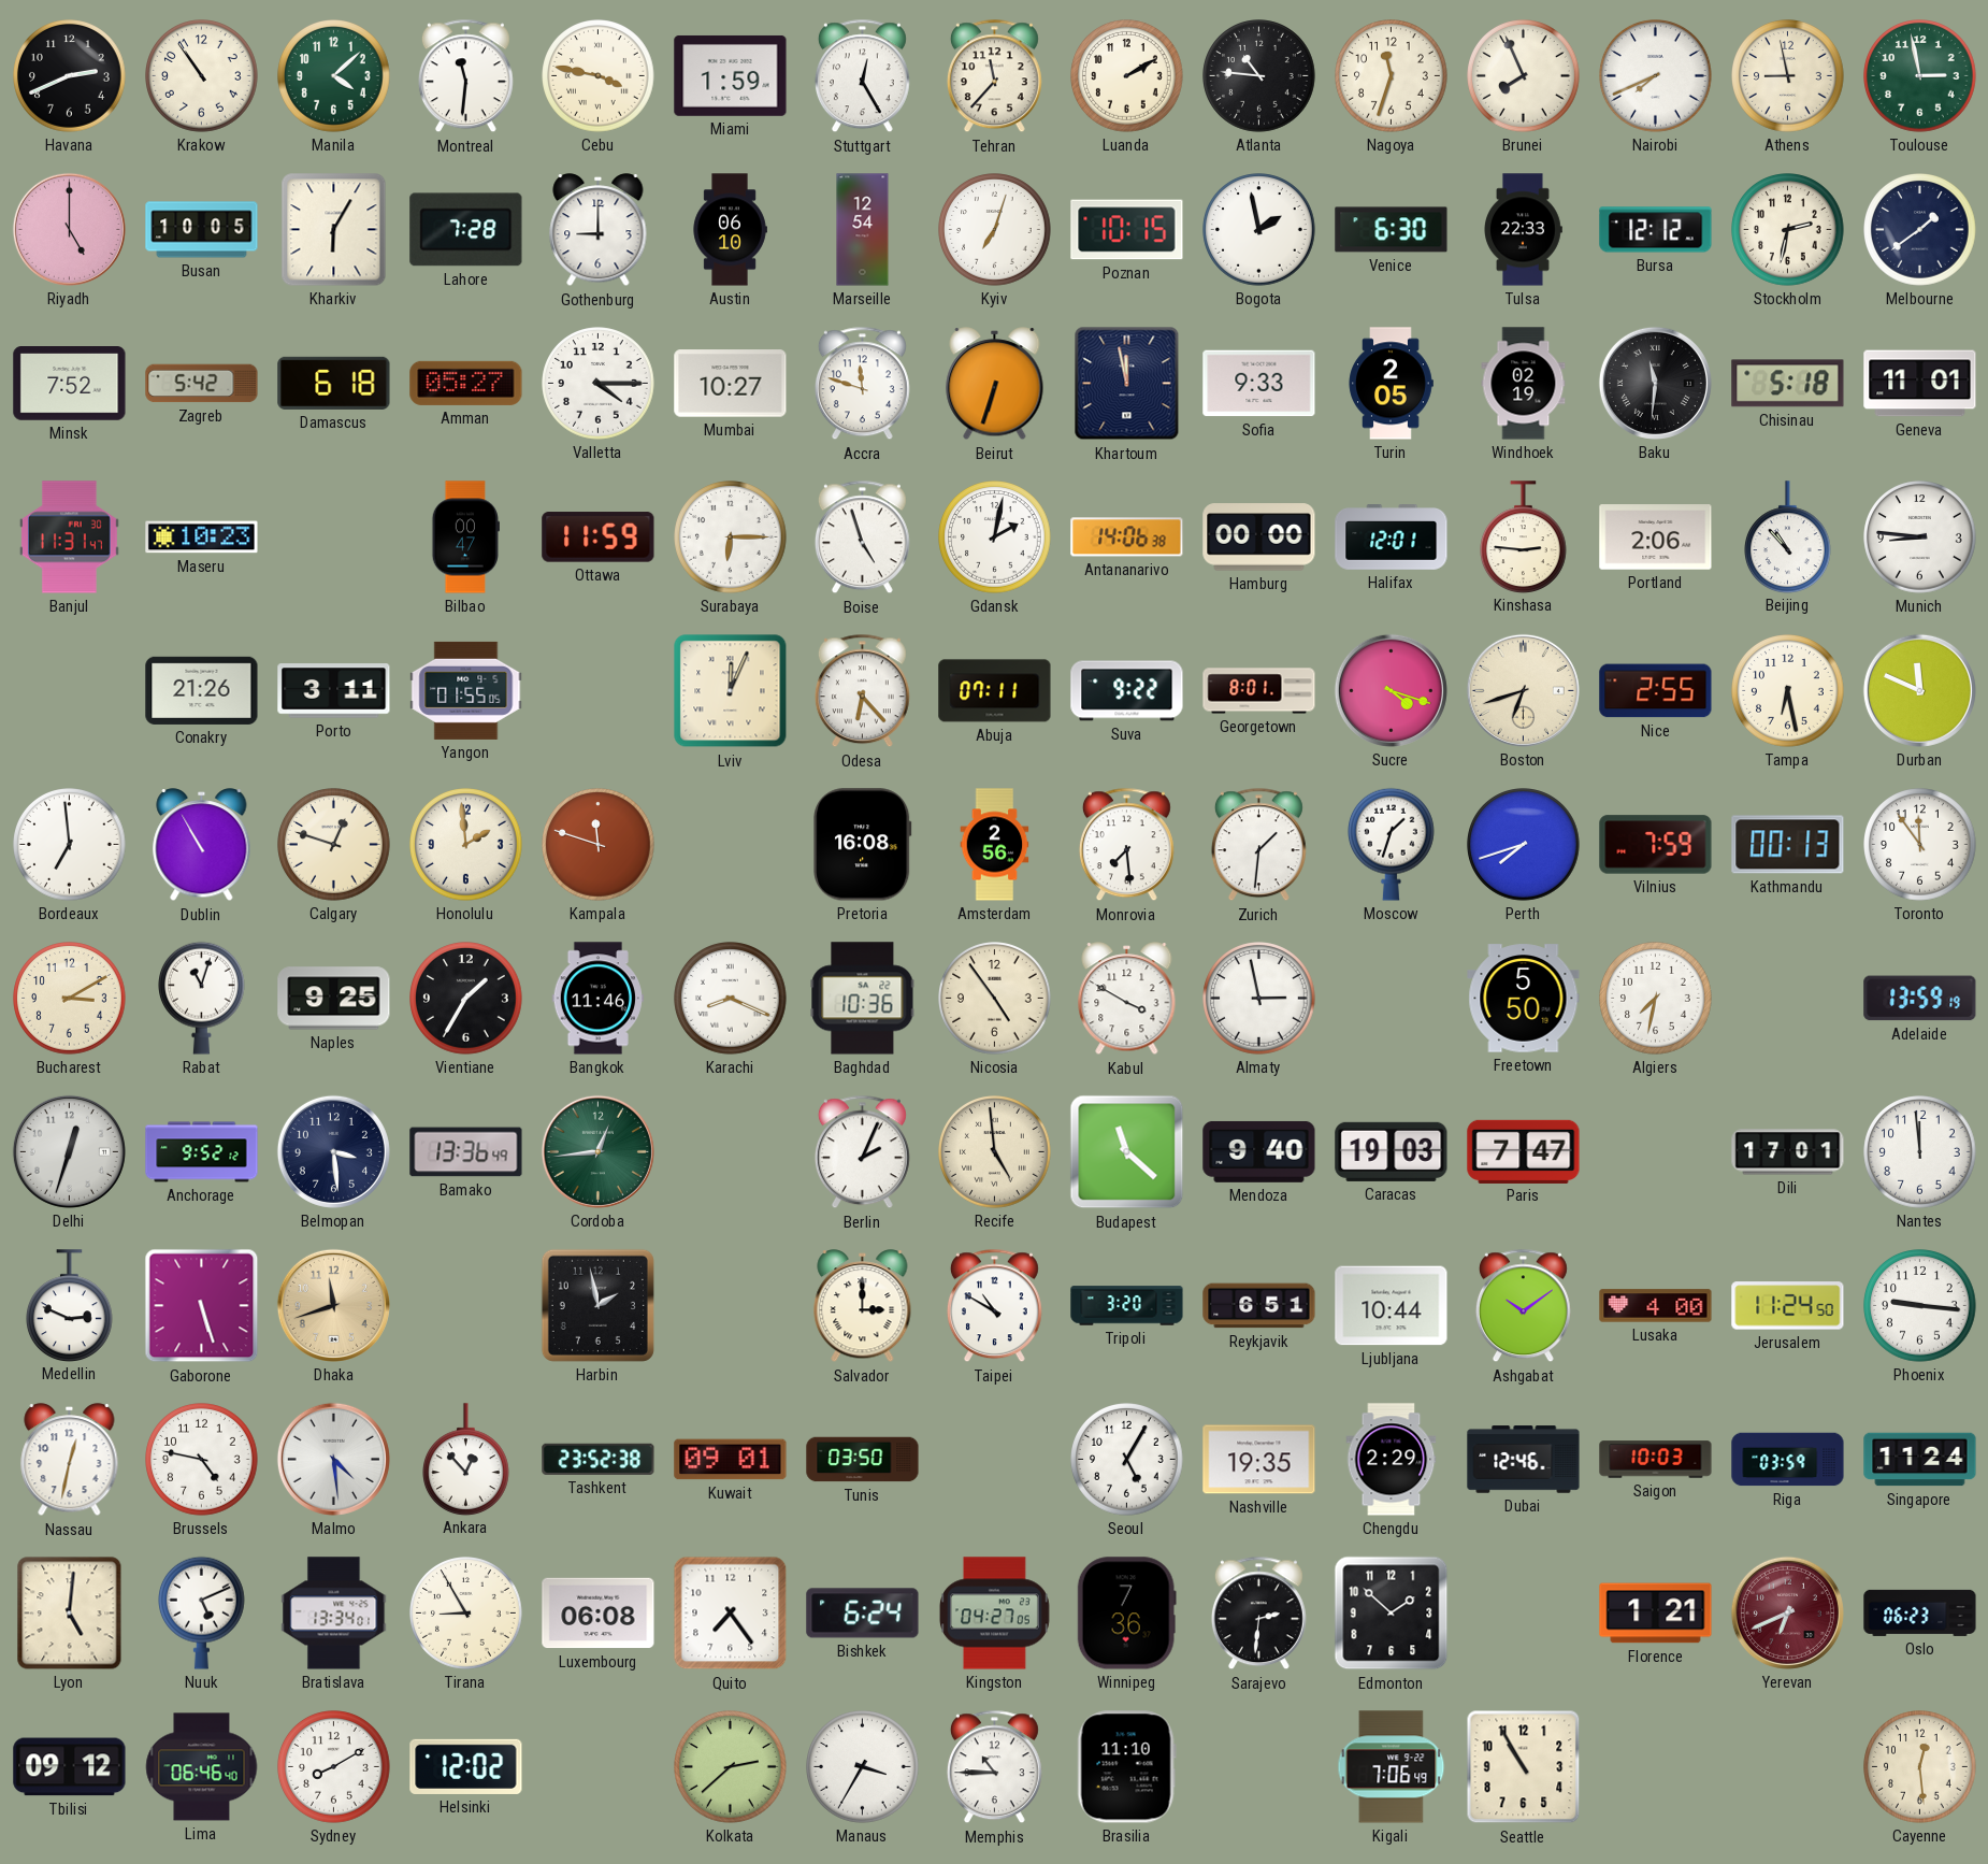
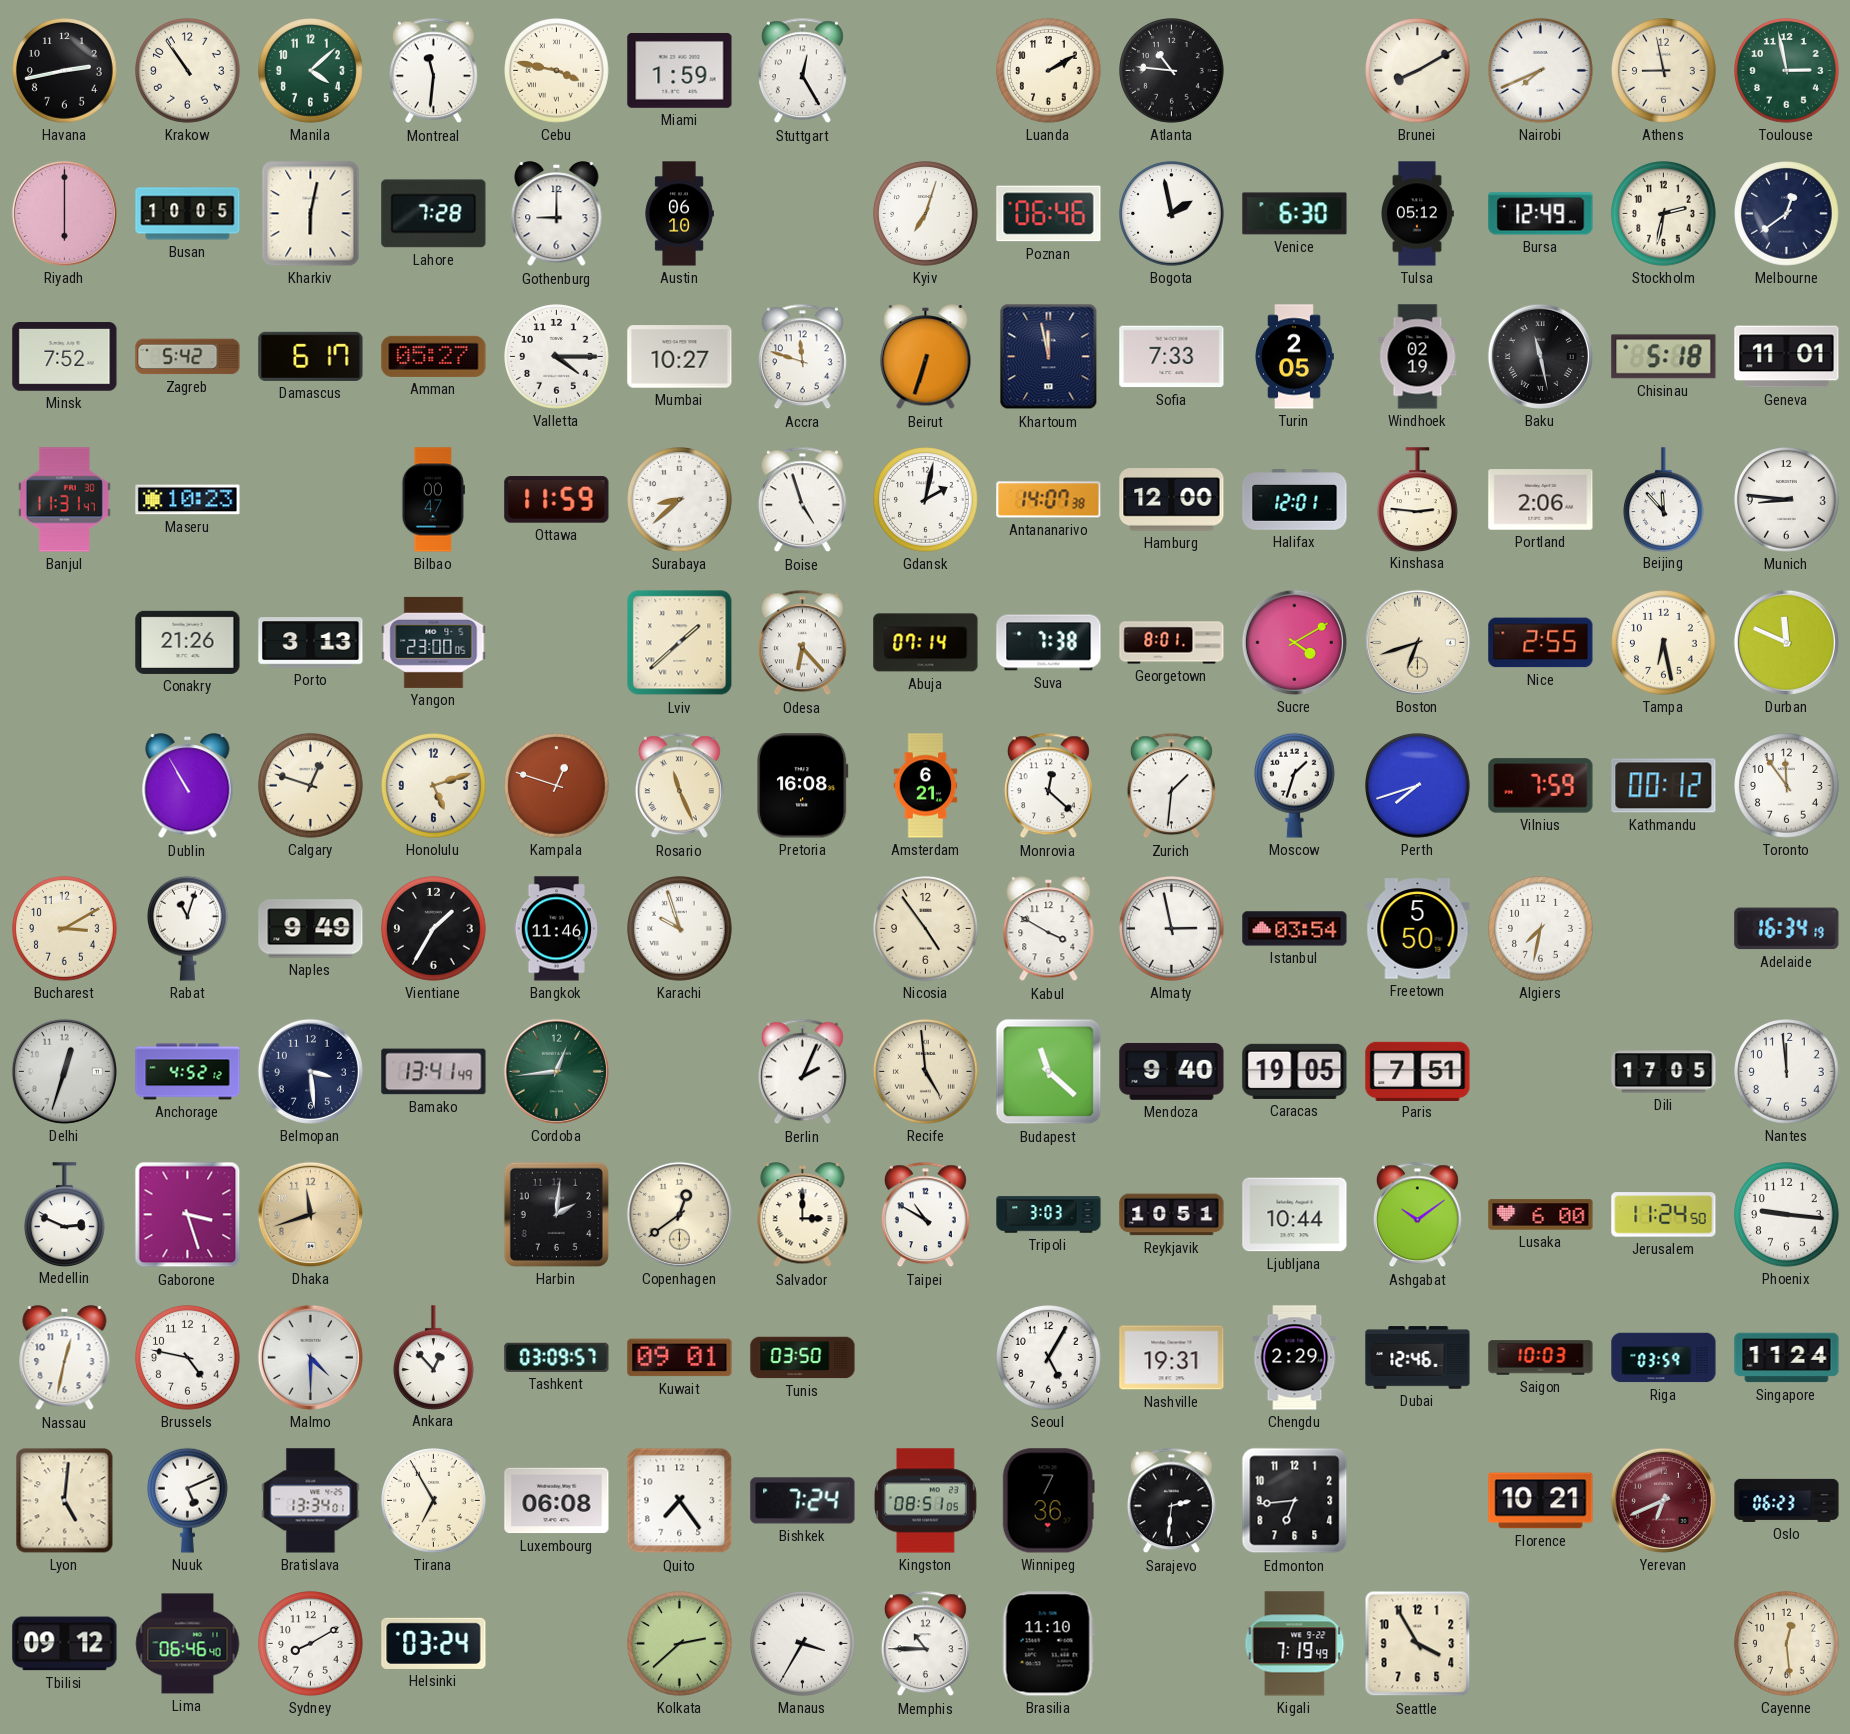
Havana: 2:41 -> 2:43 (65, 71)
Tehran: 11:37 -> none (994, 76)
Nagoya: 11:33 -> none (1392, 76)
Brunei: 7:56 -> 8:10 (1418, 71)
Riyadh: 5:00 -> 6:00 (64, 213)
Kharkiv: 6:05 -> 6:02 (311, 214)
Marseille: 12:54 -> none (863, 230)
Poznan: 10:15 -> 06:46 (1049, 214)
Tulsa: 22:33 -> 05:12 (1418, 214)
Bursa: 12:12 -> 12:49 (1541, 214)
Melbourne: 1:39 -> 12:39 (1787, 214)
Damascus: 6:18 -> 6:17 (311, 356)
Sofia: 9:33 -> 7:33 (1172, 357)
Baku: 11:31 -> 11:28 (1540, 356)
Surabaya: 6:15 -> 8:38 (680, 500)
Antananarivo: 14:06 -> 14:07 (1049, 500)
Hamburg: 00:00 -> 12:00 (1172, 500)
Beijing: 10:53 -> 11:53 (1664, 499)
Porto: 3:11 -> 3:13 (311, 643)
Yangon: 01:55 -> 23:00 (434, 642)
Lviv: 12:04 -> 1:38 (680, 643)
Abuja: 07:11 -> 07:14 (926, 643)
Suva: 9:22 -> 7:38 (1049, 643)
Sucre: 4:18 -> 4:10 (1294, 642)
Bordeaux: 6:59 -> none (70, 845)
Honolulu: 1:59 -> 5:12 (434, 786)
Kampala: 11:48 -> 12:48 (557, 786)
Rosario: none -> 11:26 (679, 786)
Amsterdam: 2:56 -> 6:21 (926, 786)
Monrovia: 7:29 -> 12:22 (1048, 786)
Kathmandu: 00:13 -> 00:12 (1664, 786)
Naples: 9:25 -> 9:49 (311, 929)
Karachi: 8:19 -> 9:57 (680, 929)
Baghdad: 10:36 -> none (863, 999)
Istanbul: none -> 03:54 (1295, 929)
Adelaide: 13:59 -> 16:34 (1787, 929)
Anchorage: 9:52 -> 4:52 (188, 1072)
Bamako: 13:36 -> 13:41 (434, 1072)
Caracas: 19:03 -> 19:05 (1295, 1071)
Paris: 7:47 -> 7:51 (1418, 1071)
Dili: 17:01 -> 17:05 (1664, 1072)
Gaborone: 5:27 -> 3:27 (188, 1215)
Harbin: 1:58 -> 2:01 (556, 1214)
Copenhagen: none -> 12:39 (679, 1214)
Tripoli: 3:20 -> 3:03 (1049, 1215)
Reykjavik: 6:51 -> 10:51 (1172, 1215)
Lusaka: 4:00 -> 6:00 (1541, 1215)
Malmo: 4:29 -> 4:30 (310, 1357)
Tashkent: 23:52 -> 03:09 (557, 1357)
Nashville: 19:35 -> 19:31 (1172, 1358)
Tirana: 8:55 -> 6:55 (434, 1501)
Bishkek: 6:24 -> 7:24 (803, 1501)
Kingston: 04:27 -> 08:51 (925, 1501)
Edmonton: 1:52 -> 6:44 (1295, 1501)
Florence: 1:21 -> 10:21 (1541, 1501)
Helsinki: 12:02 -> 03:24 (434, 1643)
Kigali: 7:06 -> 7:19 (1295, 1644)
Seattle: 10:55 -> 3:55 (1418, 1644)
